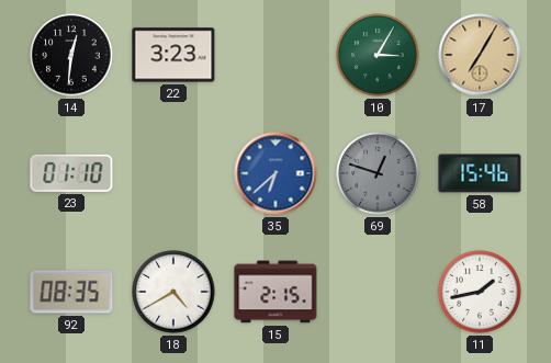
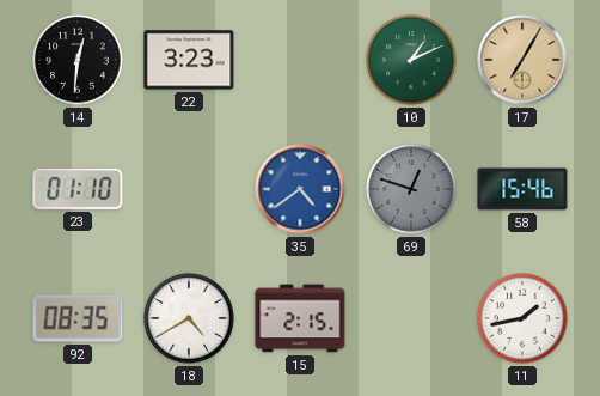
10: 3:05 -> 1:11 (411, 60)
35: 6:38 -> 4:39 (300, 189)
